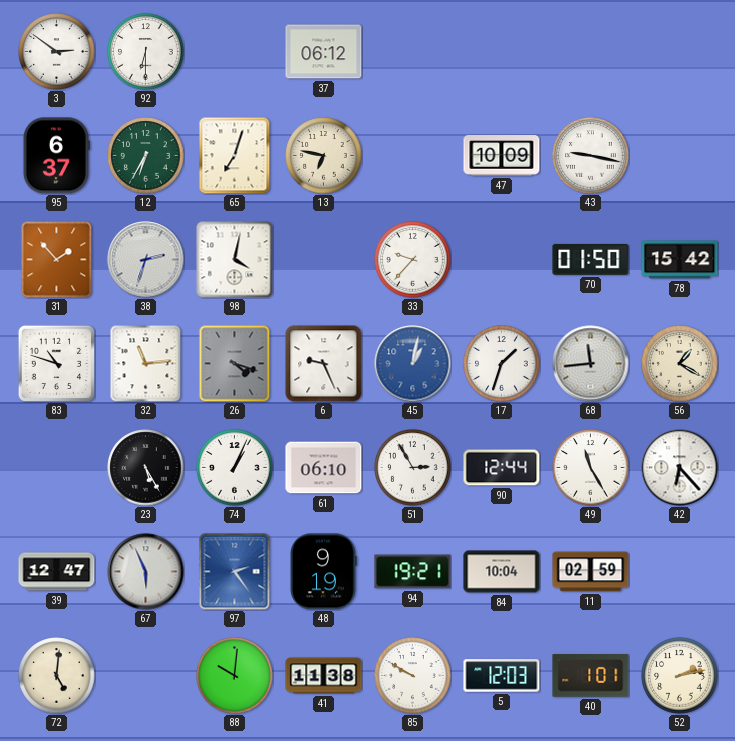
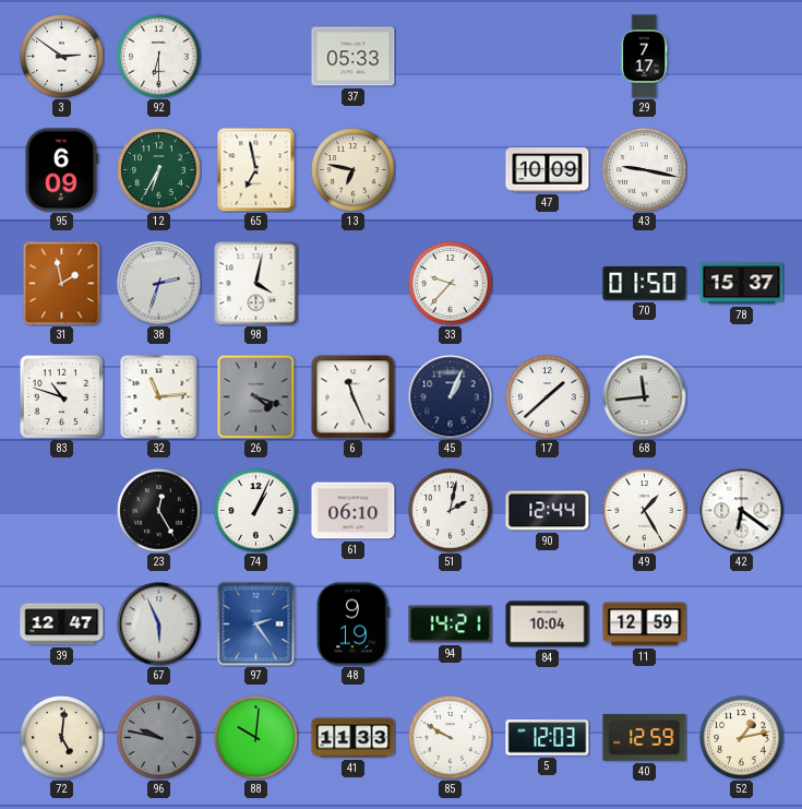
37: 06:12 -> 05:33 (354, 57)
29: none -> 7:17 (644, 57)
95: 6:37 -> 6:09 (61, 170)
65: 7:03 -> 6:58 (256, 169)
31: 1:53 -> 1:58 (62, 283)
78: 15:42 -> 15:37 (742, 284)
6: 9:26 -> 11:26 (354, 397)
45: 1:02 -> 1:04 (451, 397)
45 dial: blue -> navy (451, 397)
17: 1:33 -> 1:38 (548, 397)
56: 1:20 -> none (680, 364)
23: 5:25 -> 12:25 (159, 511)
51: 2:55 -> 2:02 (451, 511)
49: 11:25 -> 1:25 (645, 511)
42: 6:23 -> 6:21 (742, 511)
94: 19:21 -> 14:21 (451, 624)
11: 02:59 -> 12:59 (645, 624)
96: none -> 9:47 (159, 738)
41: 11:38 -> 11:33 (354, 738)
40: 1:01 -> 12:59 (645, 738)
52: 2:13 -> 1:13 (742, 738)
